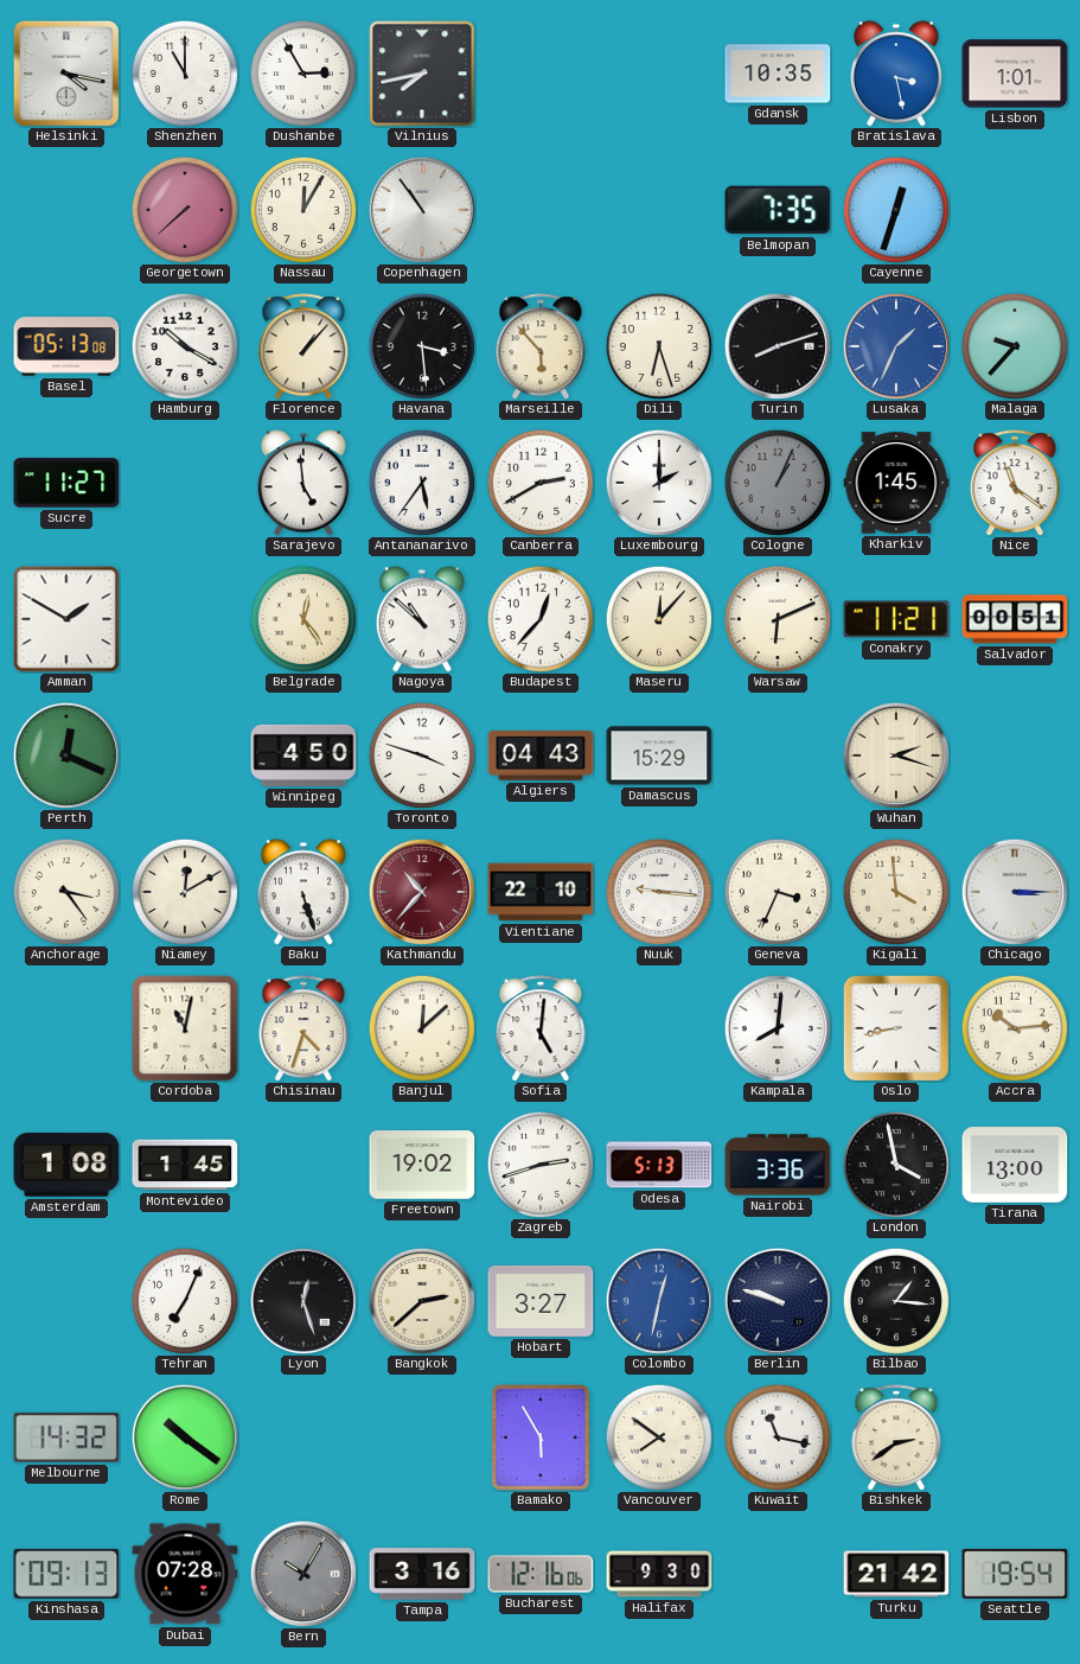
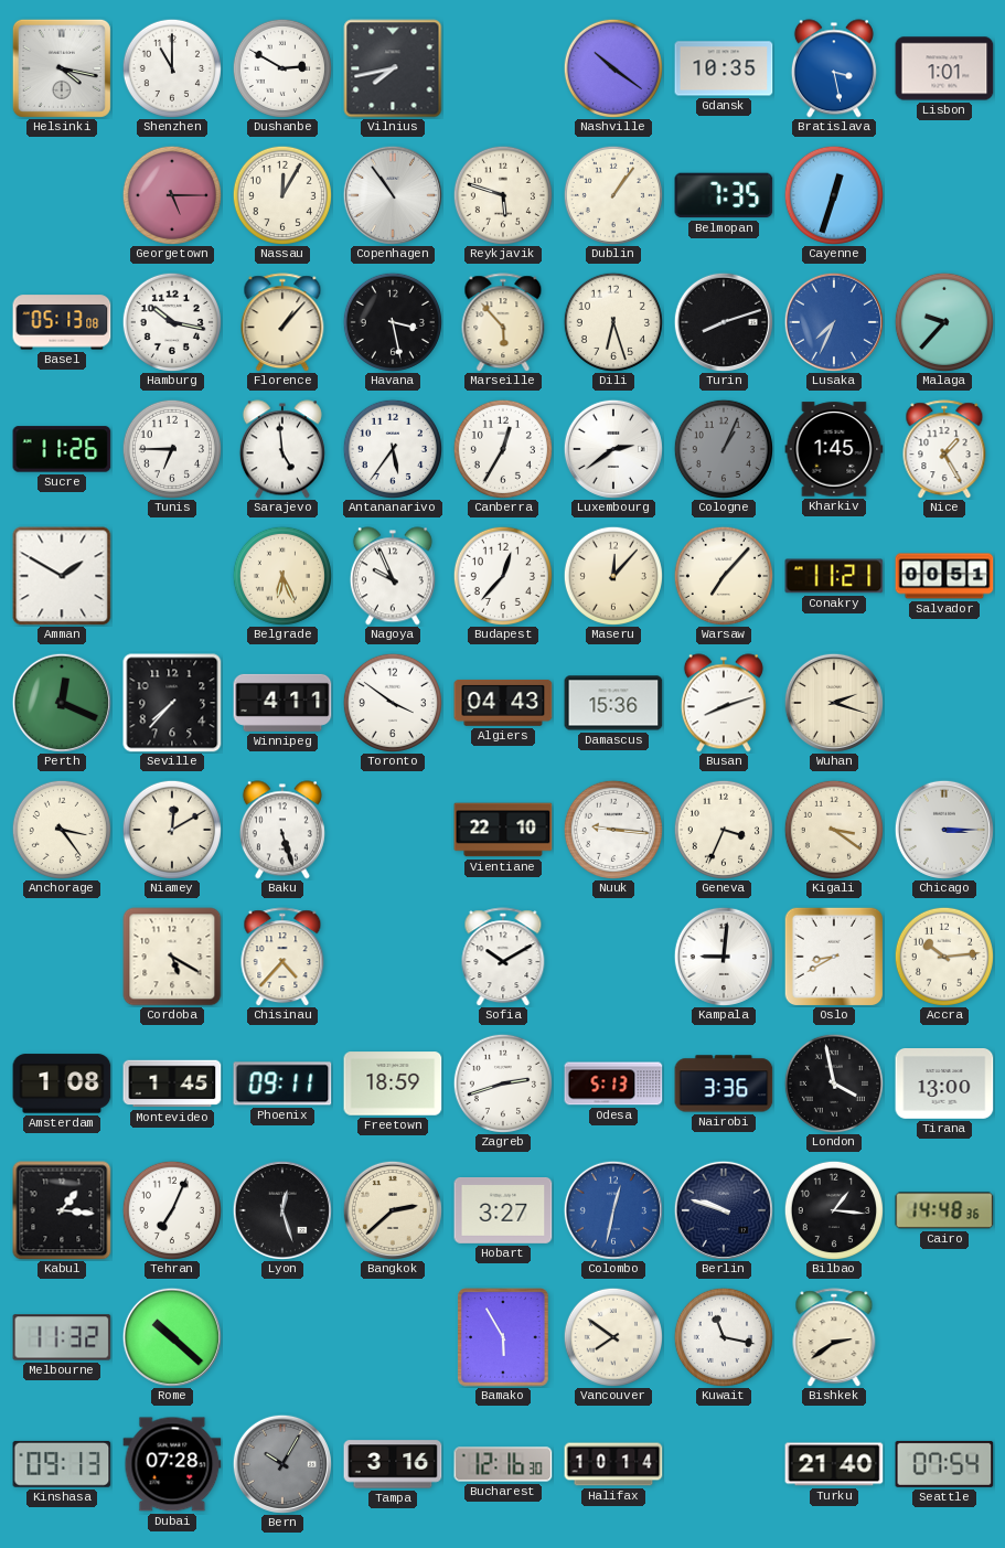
Dushanbe: 2:55 -> 2:50 (282, 68)
Nashville: none -> 10:21 (613, 68)
Georgetown: 7:38 -> 5:15 (172, 195)
Reykjavik: none -> 5:48 (503, 195)
Dublin: none -> 1:06 (613, 195)
Hamburg: 10:20 -> 10:17 (172, 322)
Havana: 3:29 -> 3:28 (393, 322)
Lusaka: 1:34 -> 7:34 (834, 322)
Sucre: 11:27 -> 11:26 (62, 449)
Tunis: none -> 6:45 (172, 449)
Canberra: 2:40 -> 12:35 (503, 449)
Luxembourg: 2:00 -> 2:39 (613, 449)
Nice: 11:21 -> 1:25 (944, 449)
Belgrade: 12:24 -> 6:26 (282, 576)
Nagoya: 10:52 -> 9:56 (393, 576)
Warsaw: 6:11 -> 7:07 (724, 576)
Seville: none -> 7:37 (172, 703)
Winnipeg: 4:50 -> 4:11 (282, 703)
Toronto: 3:48 -> 3:51 (393, 703)
Damascus: 15:29 -> 15:36 (613, 703)
Busan: none -> 8:12 (724, 703)
Kathmandu: 10:37 -> none (422, 892)
Kigali: 3:59 -> 3:21 (834, 830)
Cordoba: 11:02 -> 5:20 (172, 957)
Chisinau: 4:33 -> 4:37 (282, 957)
Banjul: 12:08 -> none (422, 1028)
Sofia: 5:01 -> 10:10 (503, 957)
Kampala: 8:01 -> 9:01 (724, 957)
Oslo: 8:43 -> 8:40 (833, 956)
Phoenix: none -> 09:11 (282, 1083)
Freetown: 19:02 -> 18:59 (393, 1083)
Kabul: none -> 1:16 (62, 1210)
Cairo: none -> 14:48 (944, 1210)
Melbourne: 14:32 -> 11:32 (62, 1337)
Rome: 10:21 -> 10:22 (172, 1337)
Bucharest: 12:16:06 -> 12:16:30 (503, 1464)
Halifax: 9:30 -> 10:14 (613, 1464)
Turku: 21:42 -> 21:40 (834, 1464)
Seattle: 19:54 -> 07:54 (944, 1464)
